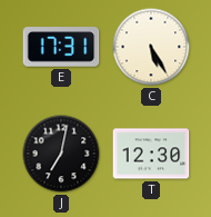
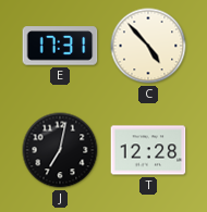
C: 5:25 -> 4:53 (148, 46)
T: 12:30 -> 12:28 (148, 150)
